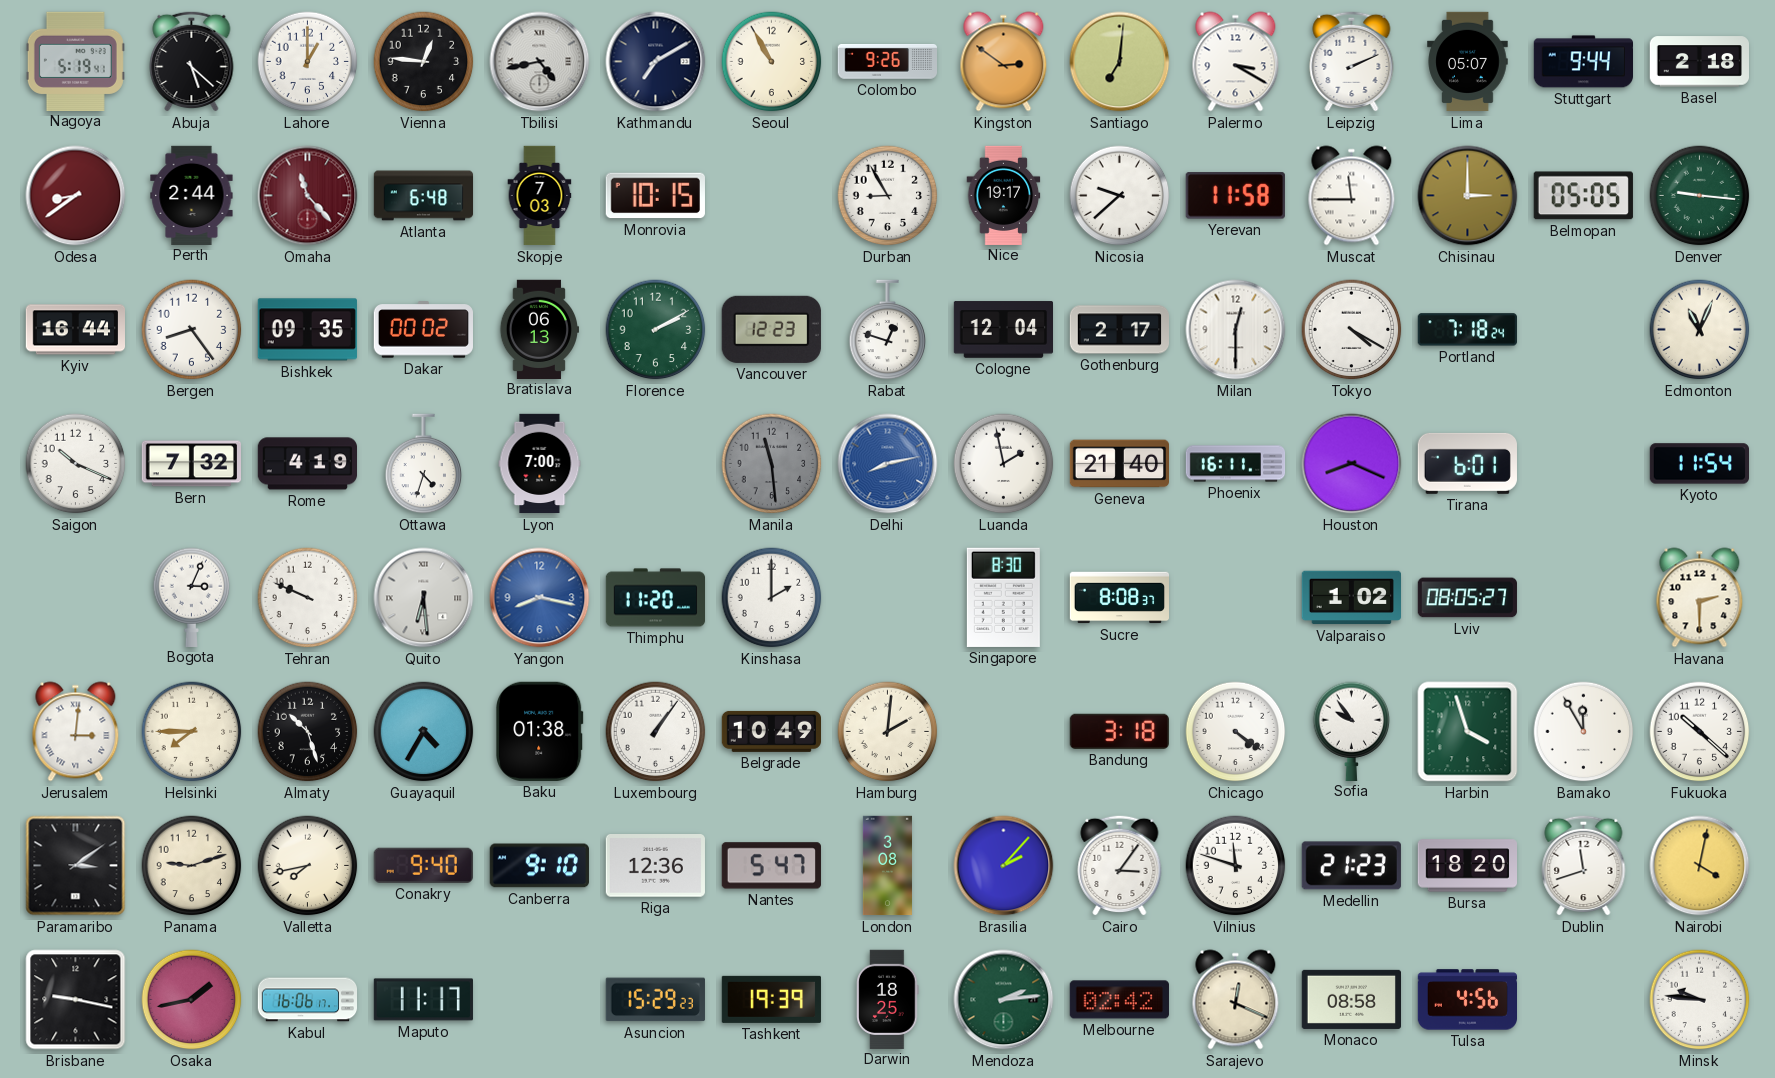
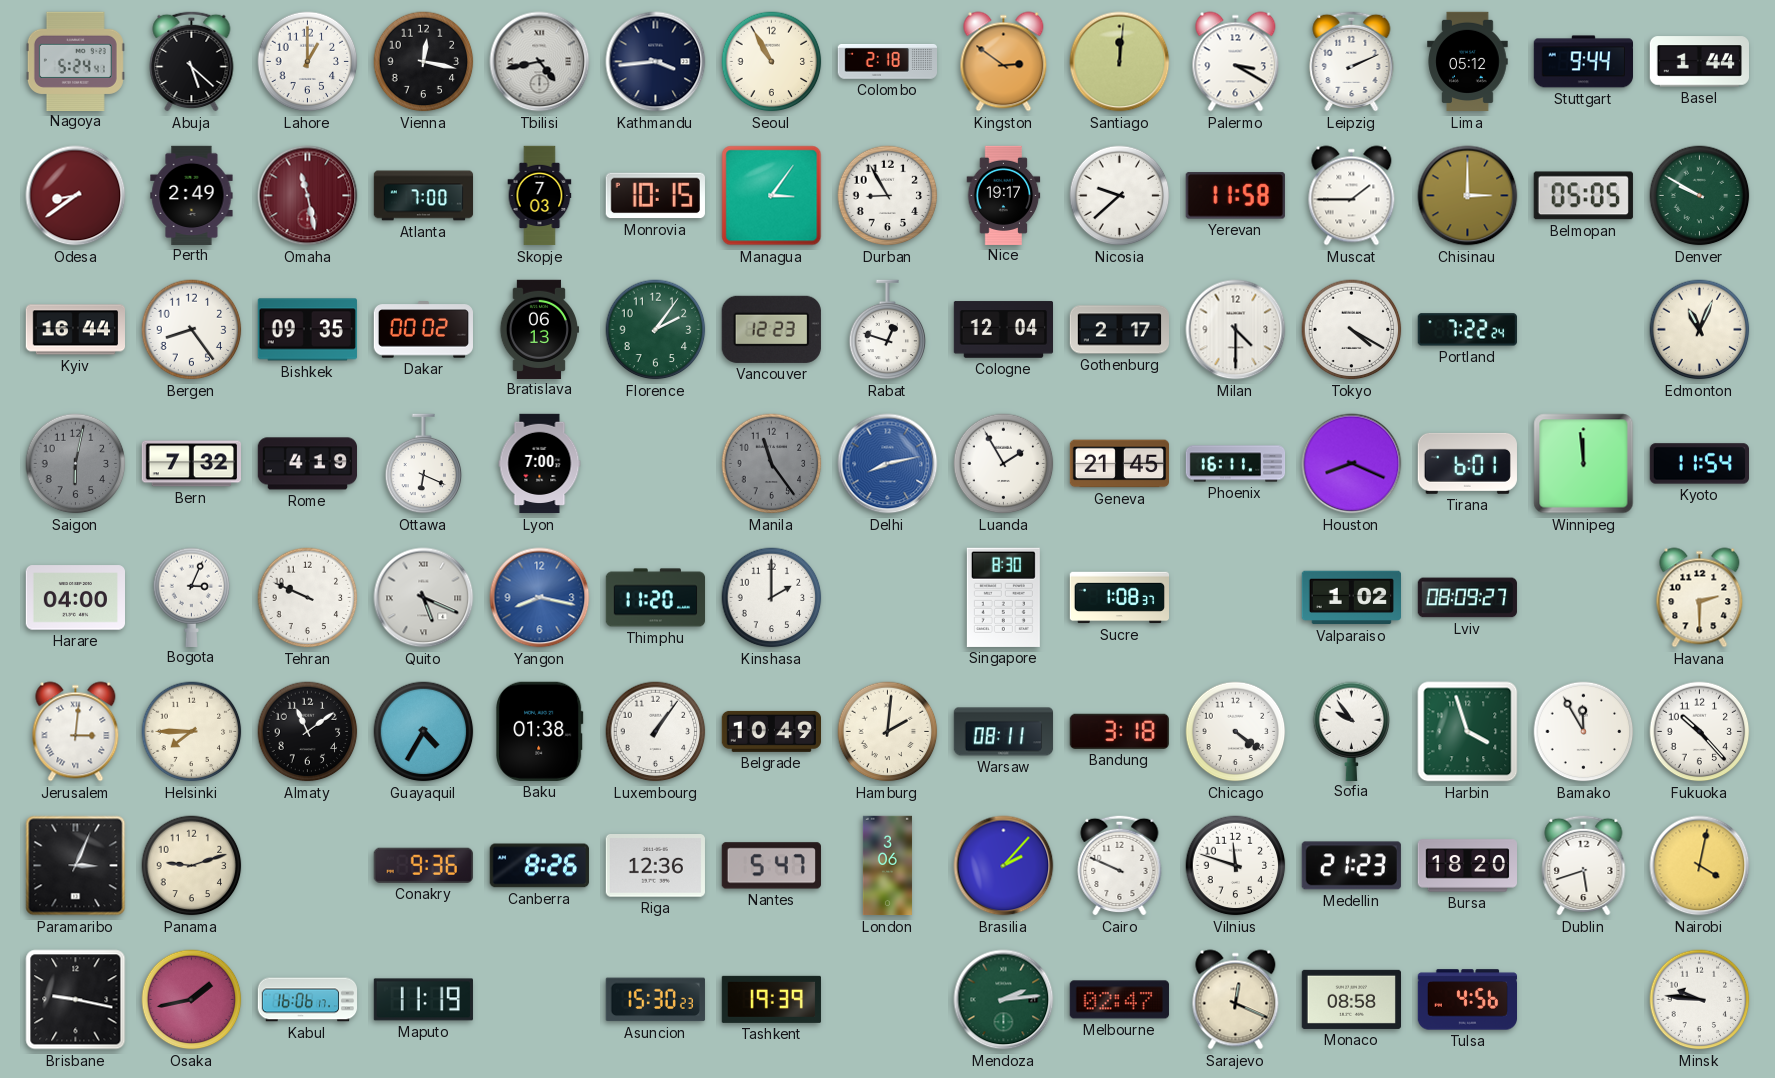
Nagoya: 5:19 -> 5:24 (75, 61)
Vienna: 12:46 -> 12:17 (424, 62)
Kathmandu: 7:10 -> 3:44 (656, 62)
Colombo: 9:26 -> 2:18 (887, 62)
Santiago: 7:01 -> 12:01 (1120, 62)
Lima: 05:07 -> 05:12 (1468, 62)
Basel: 2:18 -> 1:44 (1699, 62)
Perth: 2:44 -> 2:49 (192, 195)
Omaha: 11:23 -> 11:28 (308, 196)
Atlanta: 6:48 -> 7:00 (424, 196)
Managua: none -> 3:06 (772, 196)
Muscat: 11:45 -> 1:45 (1352, 196)
Denver: 9:16 -> 9:50 (1700, 196)
Florence: 2:10 -> 2:06 (656, 330)
Milan: 12:30 -> 4:30 (1236, 330)
Portland: 7:18 -> 7:22 (1467, 330)
Saigon: 10:19 -> 6:02 (76, 464)
Saigon dial: white -> grey (76, 464)
Ottawa: 4:33 -> 6:19 (424, 464)
Manila: 11:29 -> 11:24 (772, 464)
Luanda: 1:58 -> 1:55 (1004, 464)
Geneva: 21:40 -> 21:45 (1119, 464)
Winnipeg: none -> 11:59 (1584, 464)
Harare: none -> 04:00 (75, 598)
Quito: 6:29 -> 5:19 (424, 598)
Sucre: 8:08 -> 1:08 (1120, 598)
Lviv: 08:05 -> 08:09 (1467, 598)
Almaty: 10:27 -> 11:09 (308, 732)
Warsaw: none -> 08:11 (1004, 732)
Fukuoka: 10:22 -> 10:23 (1700, 732)
Paramaribo: 3:09 -> 3:04 (76, 866)
Valletta: 7:43 -> none (308, 866)
Conakry: 9:40 -> 9:36 (423, 865)
Canberra: 9:10 -> 8:26 (539, 866)
London: 3:08 -> 3:06 (887, 866)
Cairo: 3:06 -> 9:49 (1120, 865)
Dublin: 11:42 -> 5:42 (1584, 865)
Maputo: 11:17 -> 11:19 (423, 1000)
Asuncion: 15:29 -> 15:30 (655, 1000)
Darwin: 18:25 -> none (888, 999)
Melbourne: 02:42 -> 02:47 (1119, 1000)
